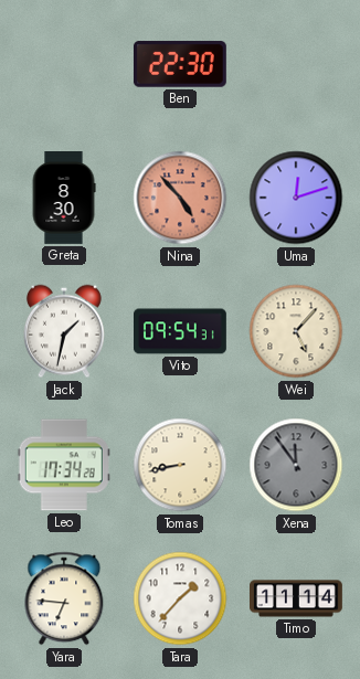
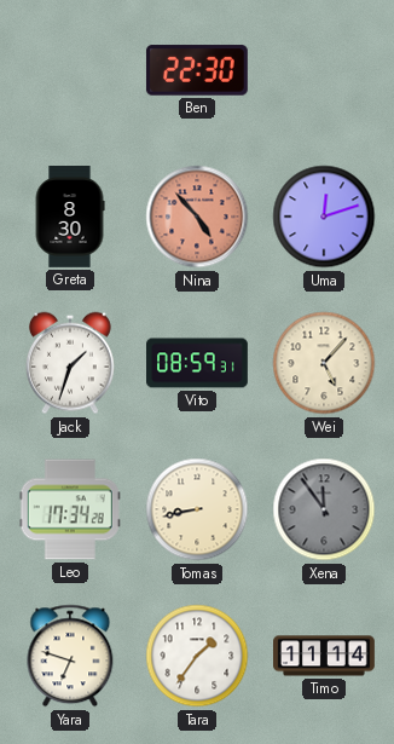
Jack: 1:32 -> 1:33 (70, 363)
Vito: 09:54 -> 08:59 (198, 363)
Yara: 6:46 -> 6:48 (70, 656)
Tara: 1:37 -> 1:36 (197, 656)
